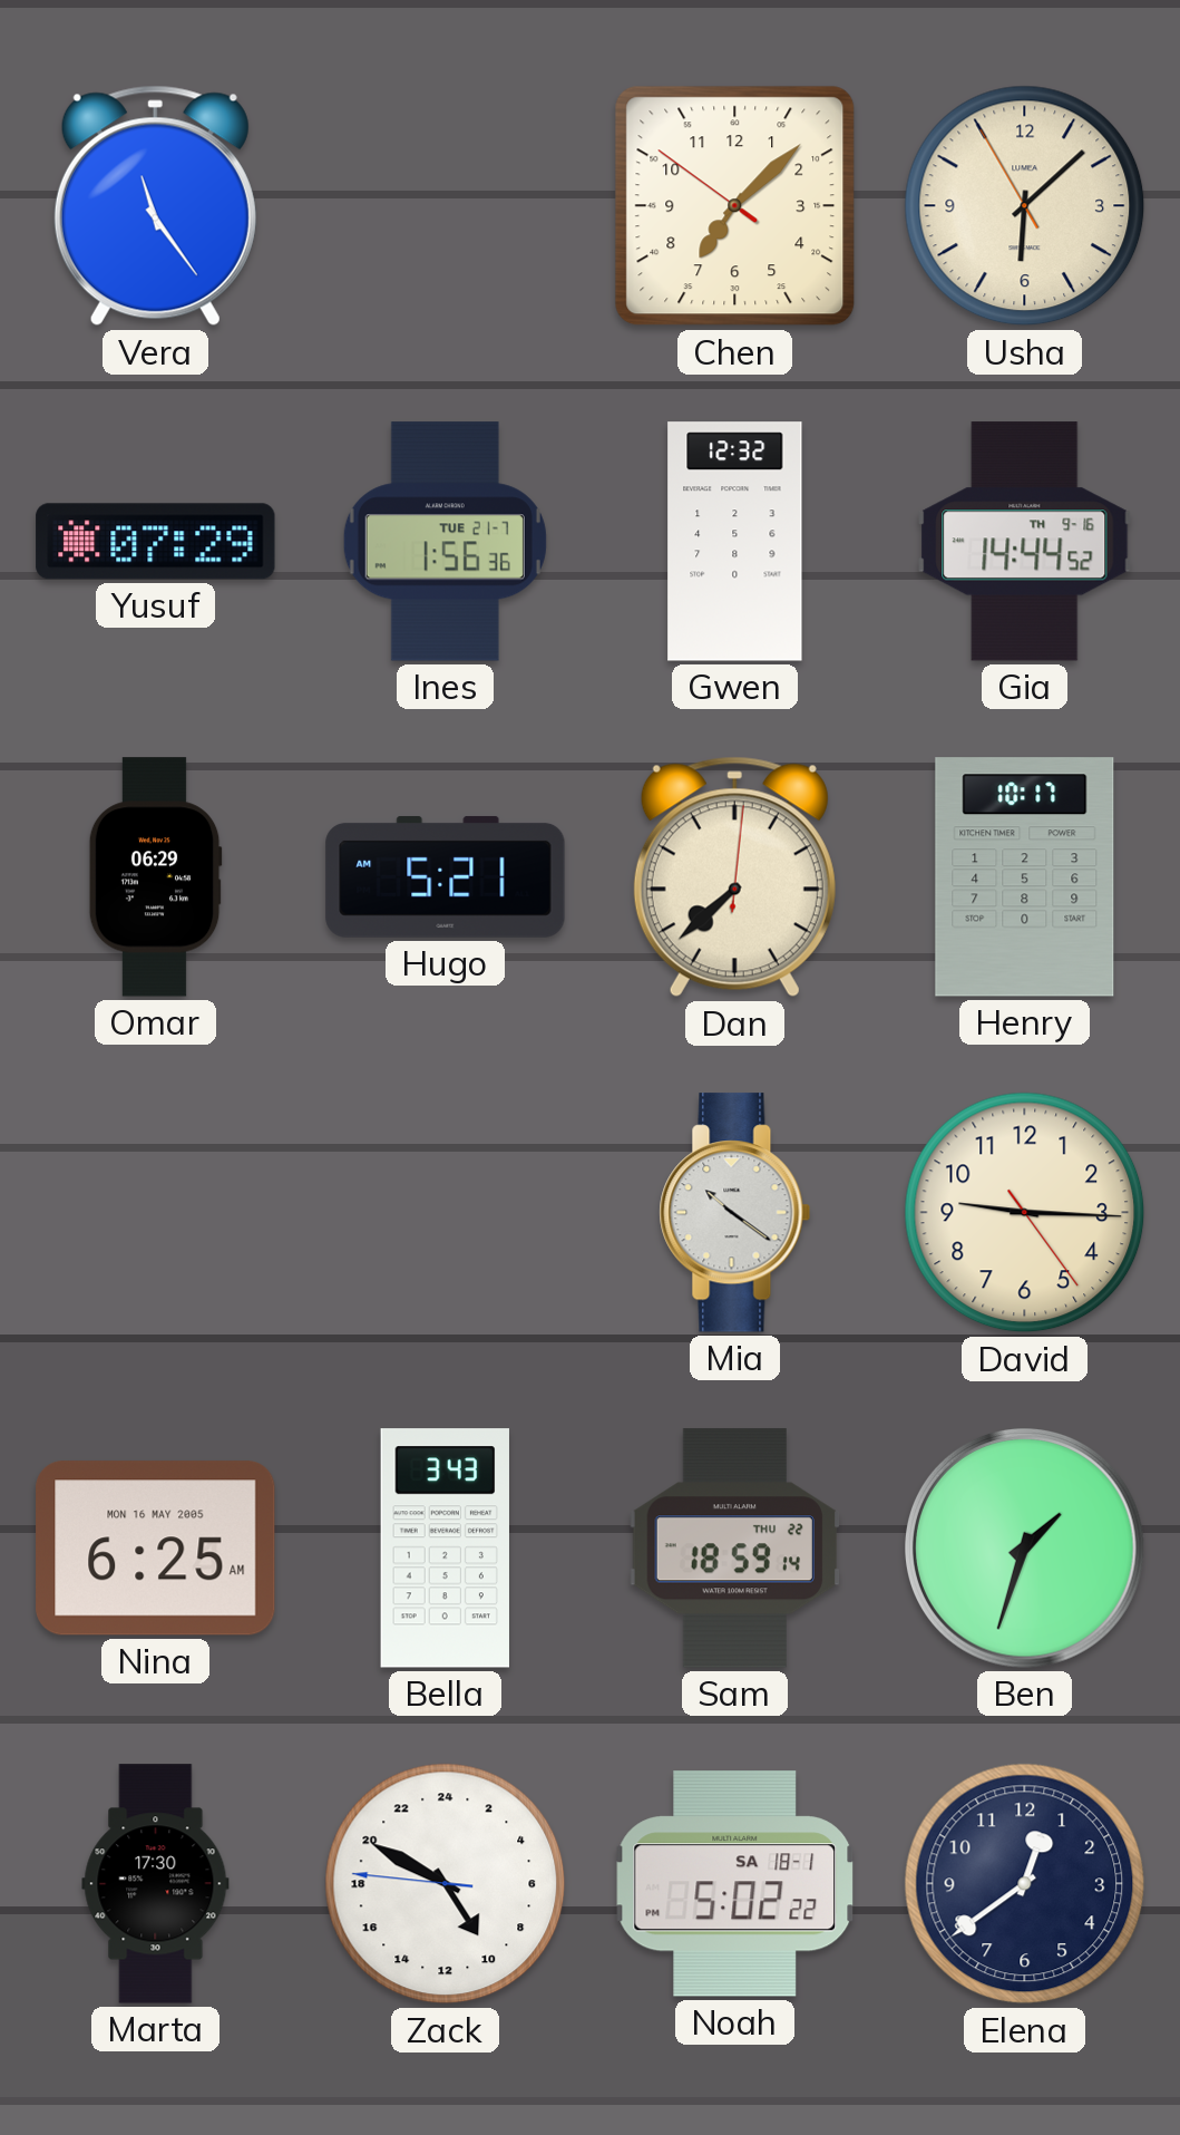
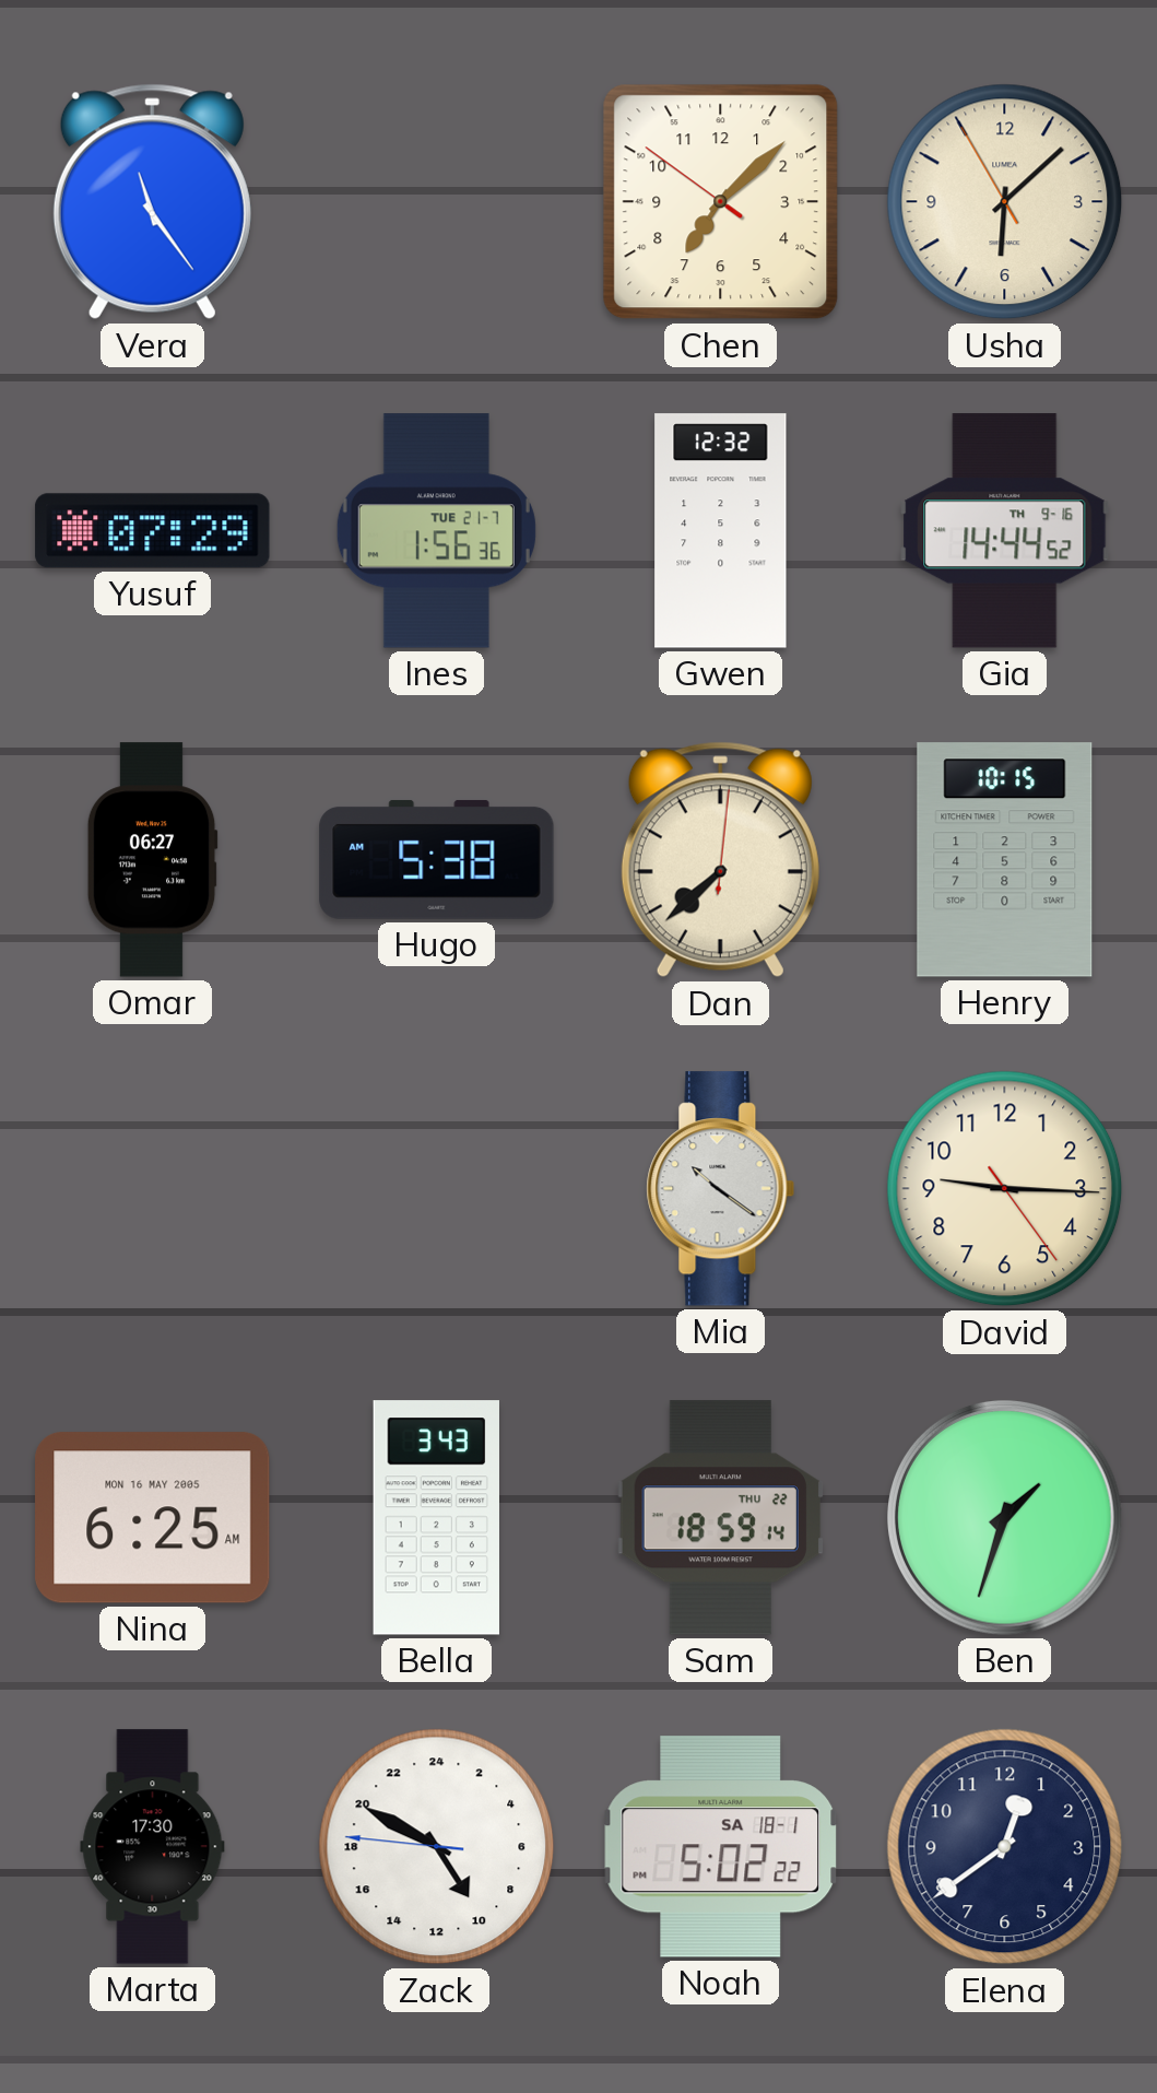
Omar: 06:29 -> 06:27 (152, 860)
Hugo: 5:21 -> 5:38 (437, 859)
Henry: 10:17 -> 10:15 (1005, 860)
